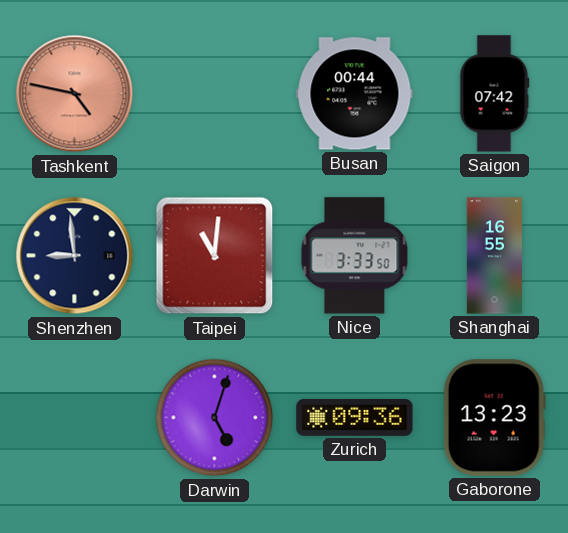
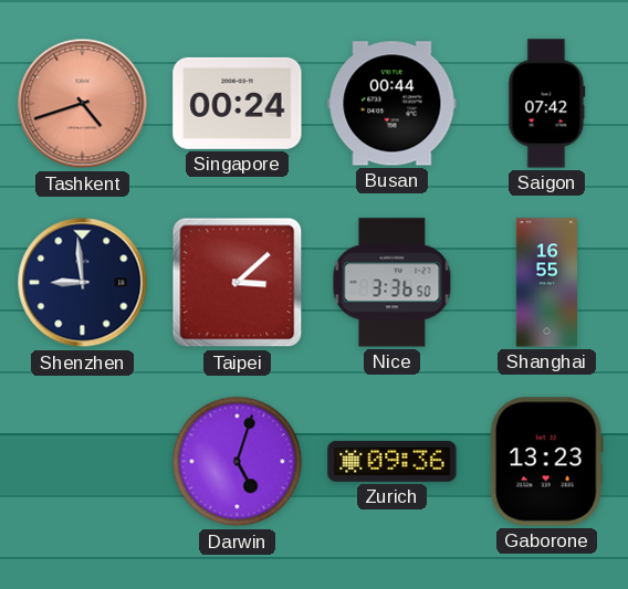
Tashkent: 4:47 -> 4:42 (83, 104)
Singapore: none -> 00:24 (238, 103)
Taipei: 11:01 -> 3:08 (238, 283)
Nice: 3:33 -> 3:36 (393, 283)
